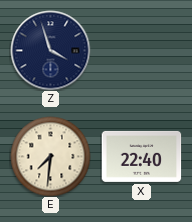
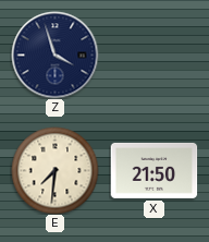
X: 22:40 -> 21:50 (153, 170)
